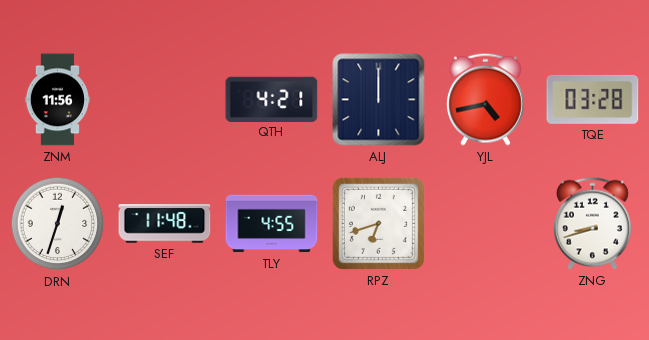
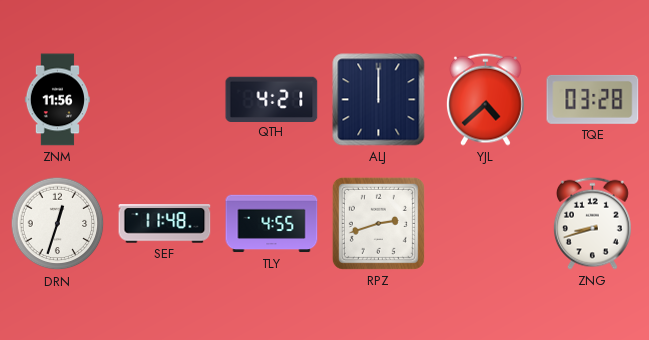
YJL: 4:43 -> 4:38 (485, 99)
RPZ: 6:42 -> 2:42 (378, 223)
